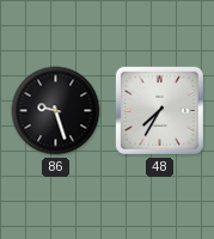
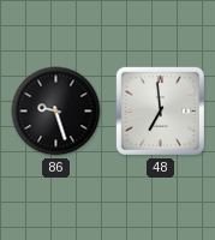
48: 7:35 -> 6:59 (160, 110)
